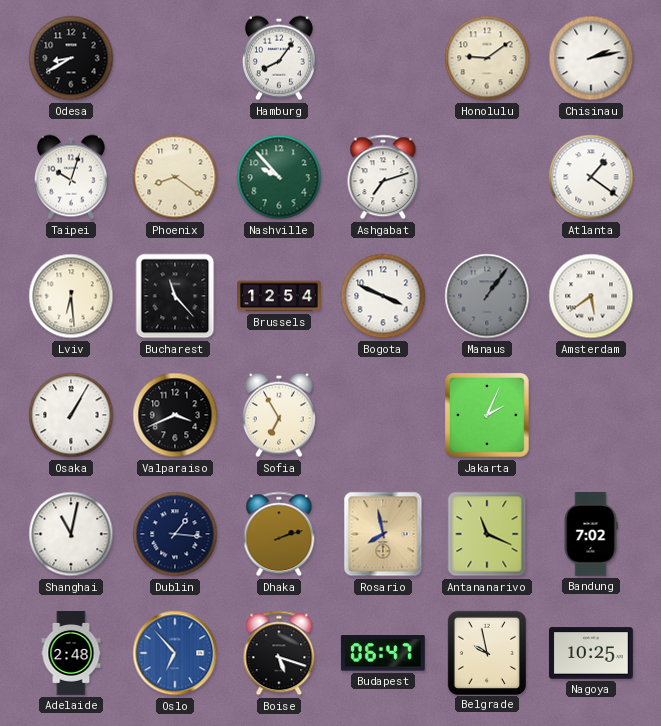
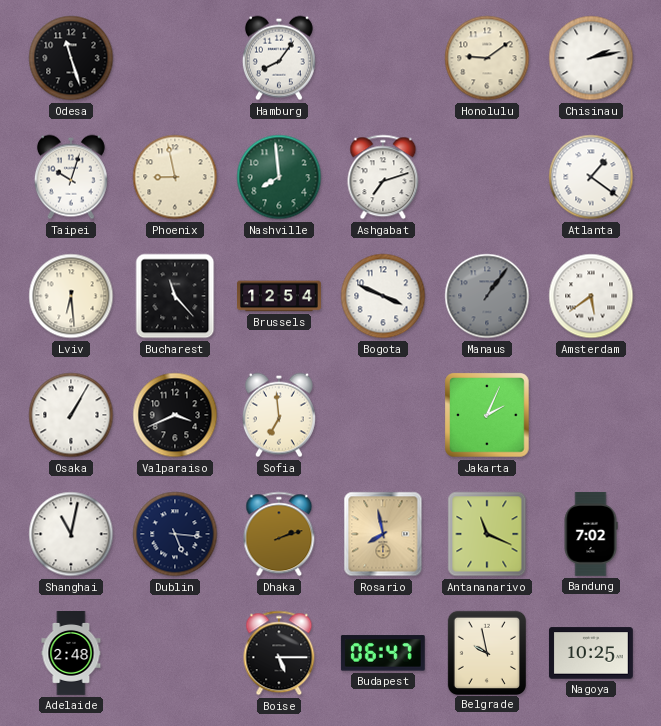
Odesa: 8:40 -> 11:27 (71, 58)
Phoenix: 8:21 -> 8:58 (175, 177)
Nashville: 9:53 -> 7:59 (279, 177)
Sofia: 6:55 -> 6:59 (279, 415)
Dublin: 1:16 -> 5:16 (175, 534)
Oslo: 6:53 -> none (175, 653)
Boise: 5:18 -> 5:15 (279, 653)
